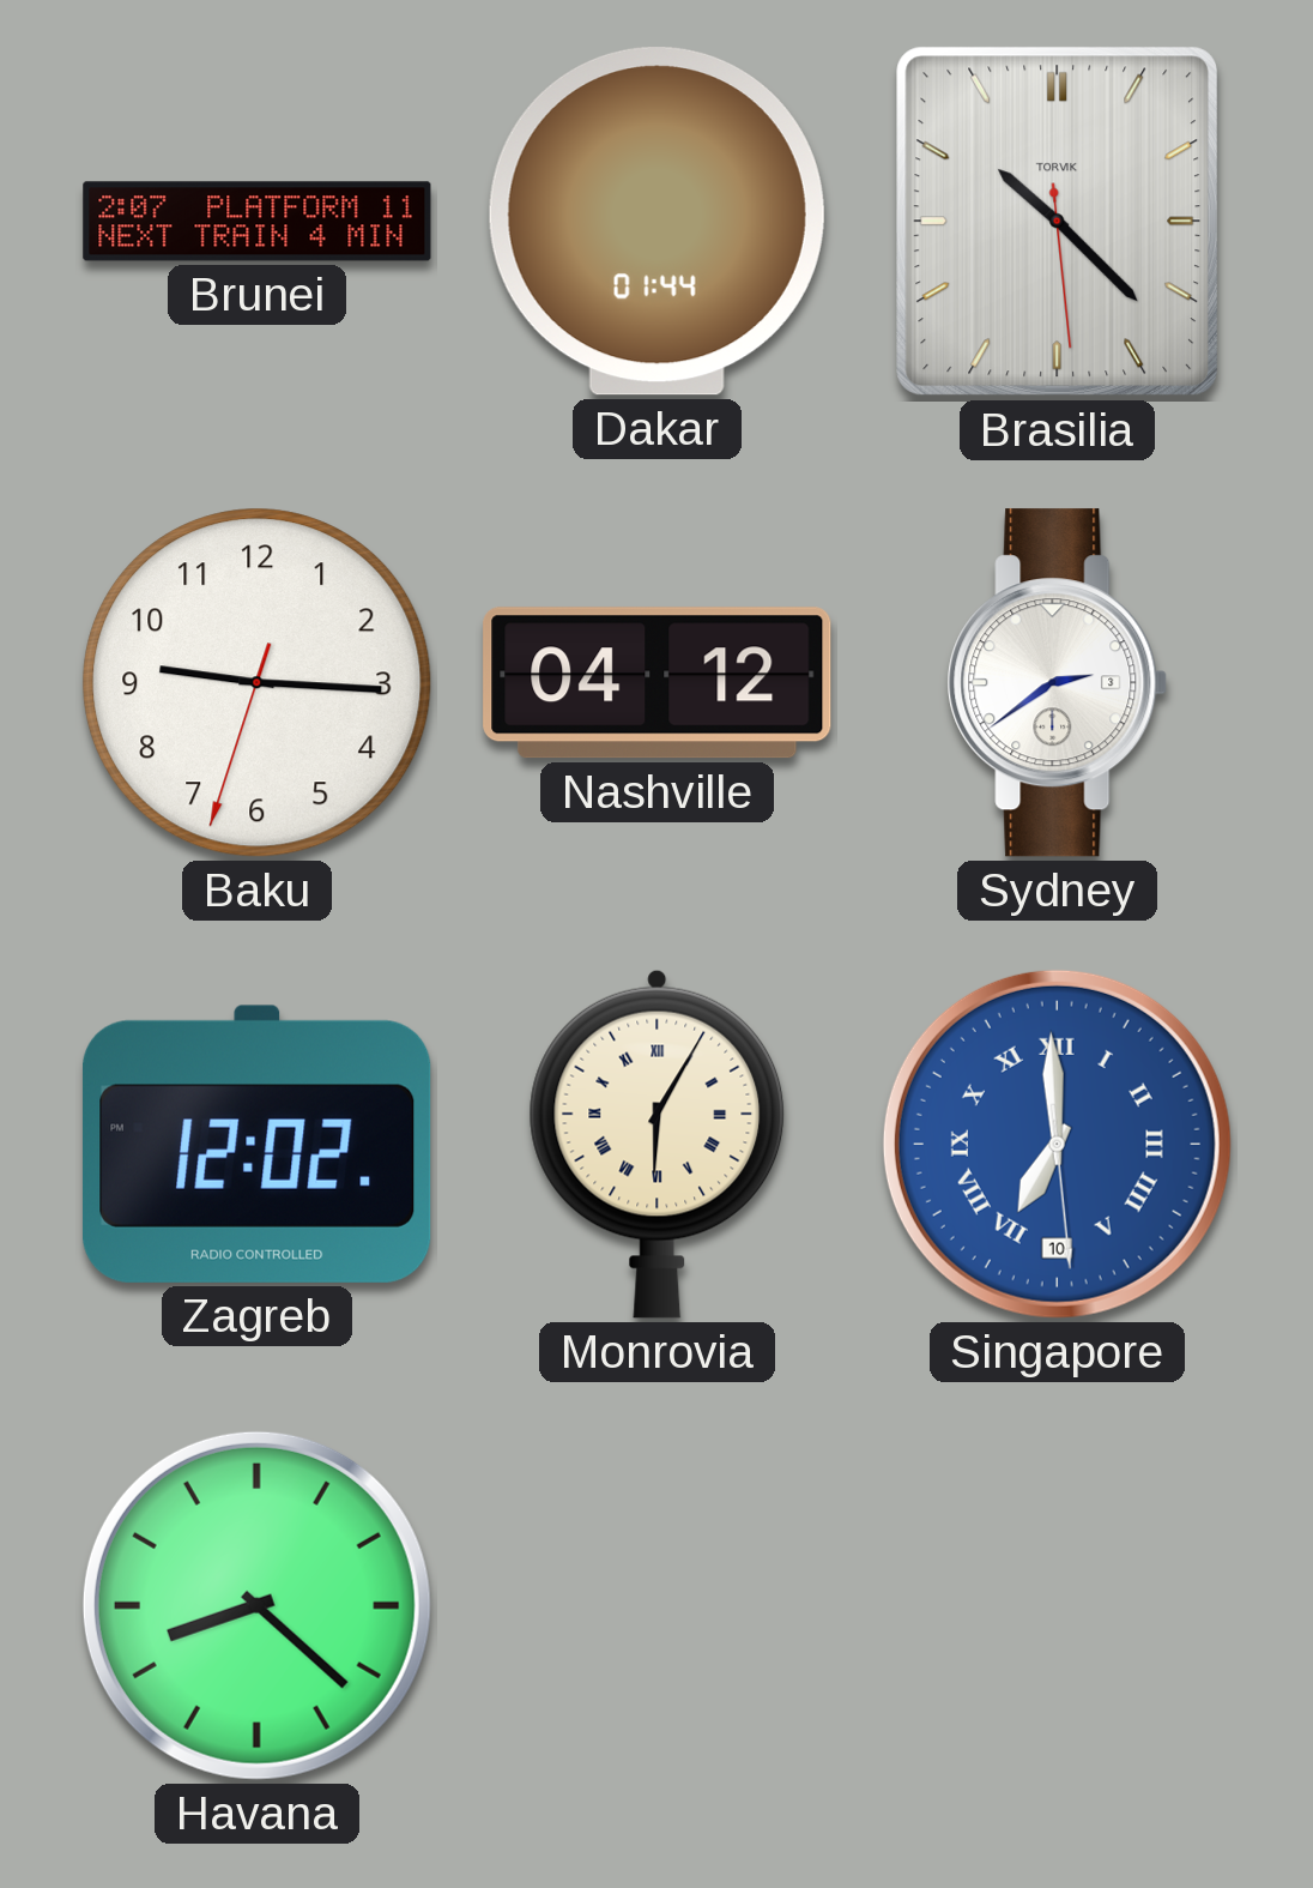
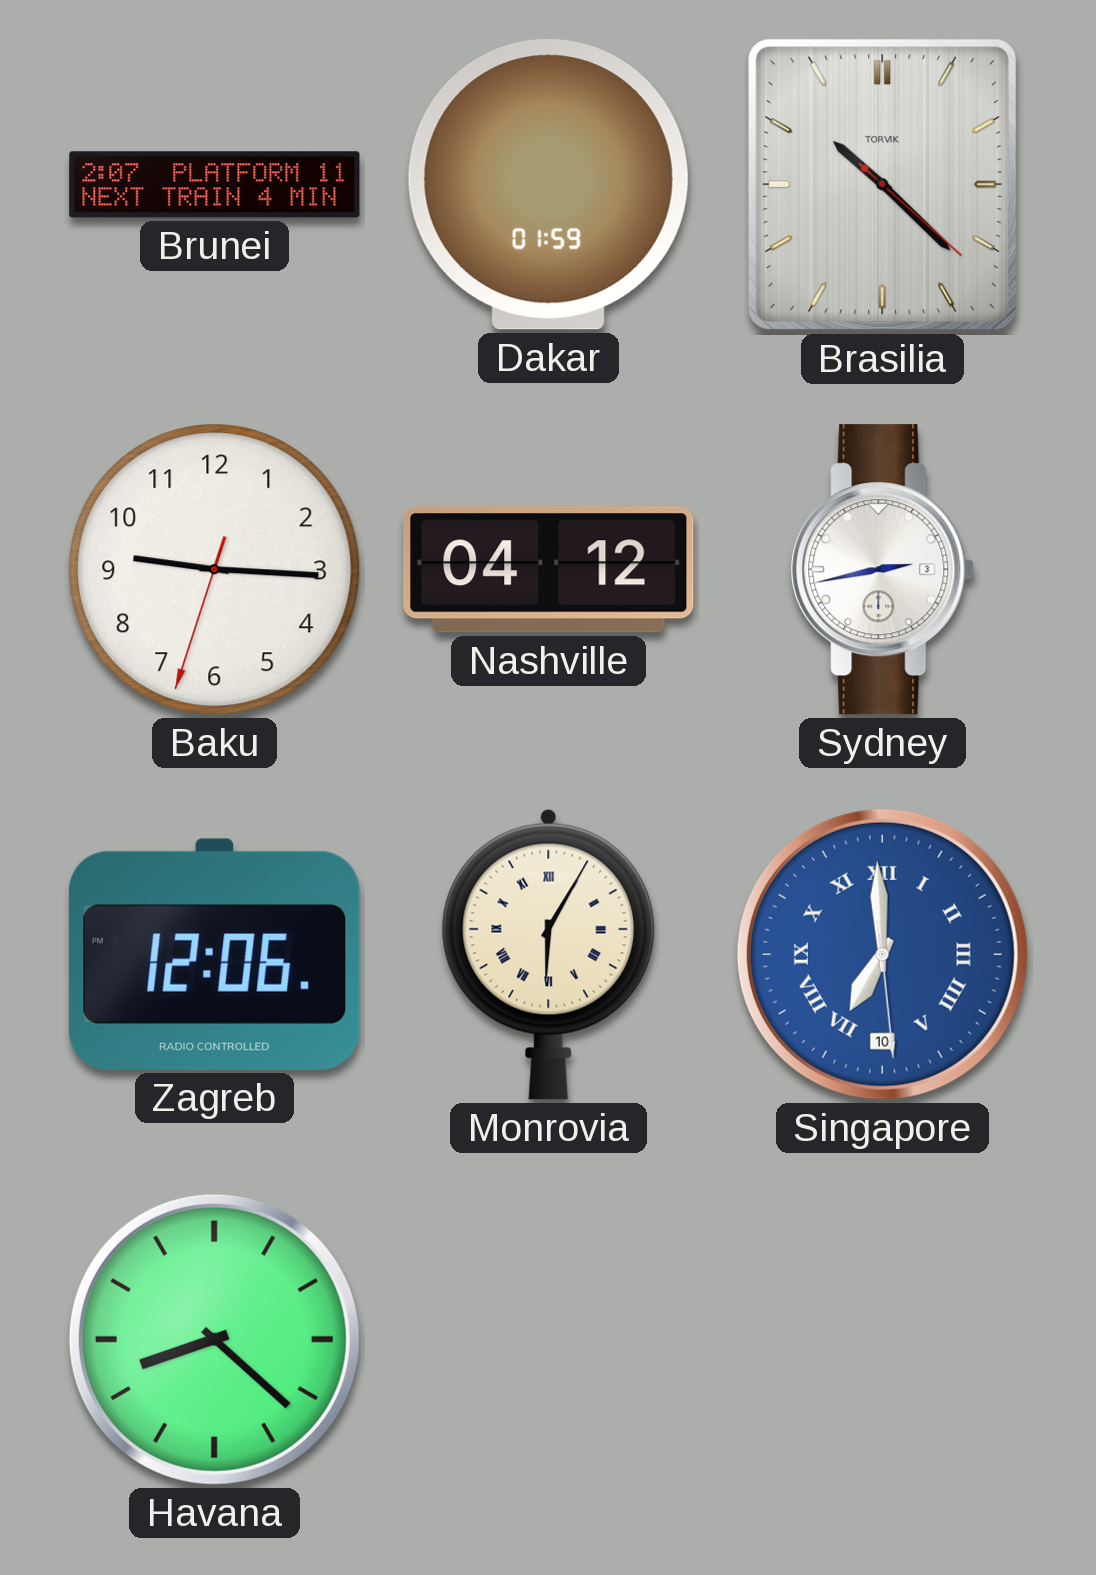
Dakar: 01:44 -> 01:59 (548, 185)
Brasilia: 10:22:29 -> 10:22:22 (883, 185)
Sydney: 2:39 -> 2:43 (883, 570)
Zagreb: 12:02 -> 12:06 (215, 954)
